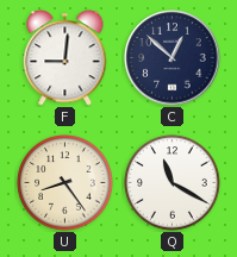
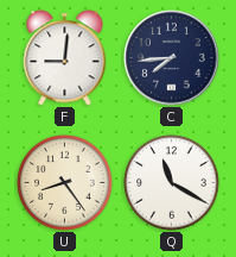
C: 12:52 -> 7:44 (172, 58)
